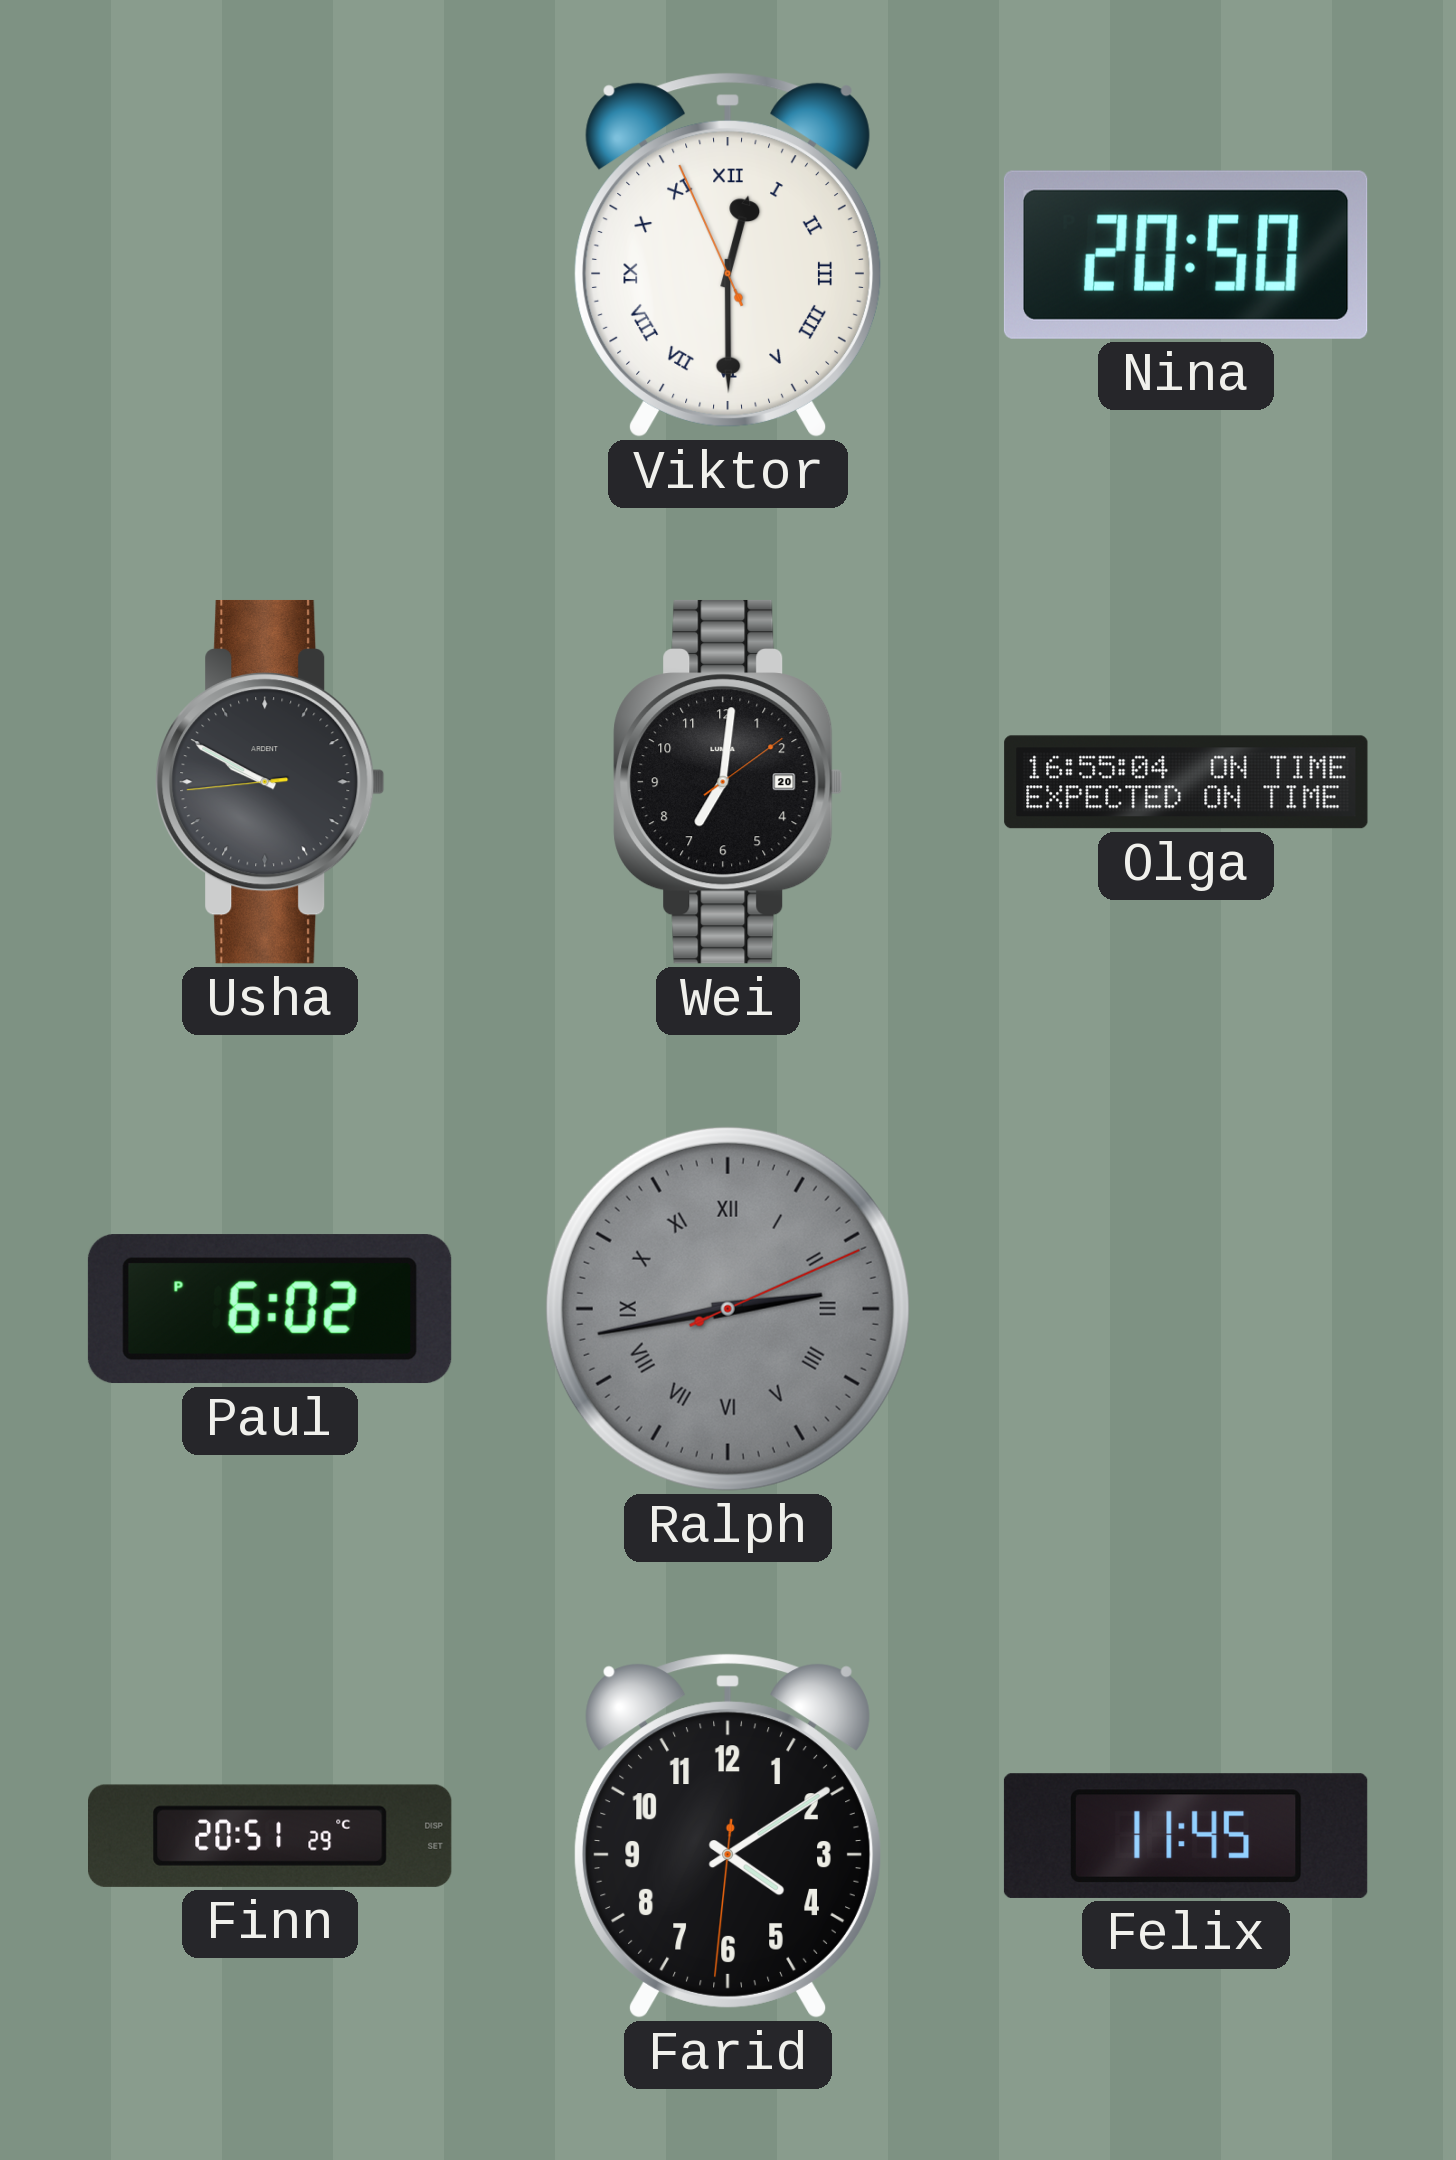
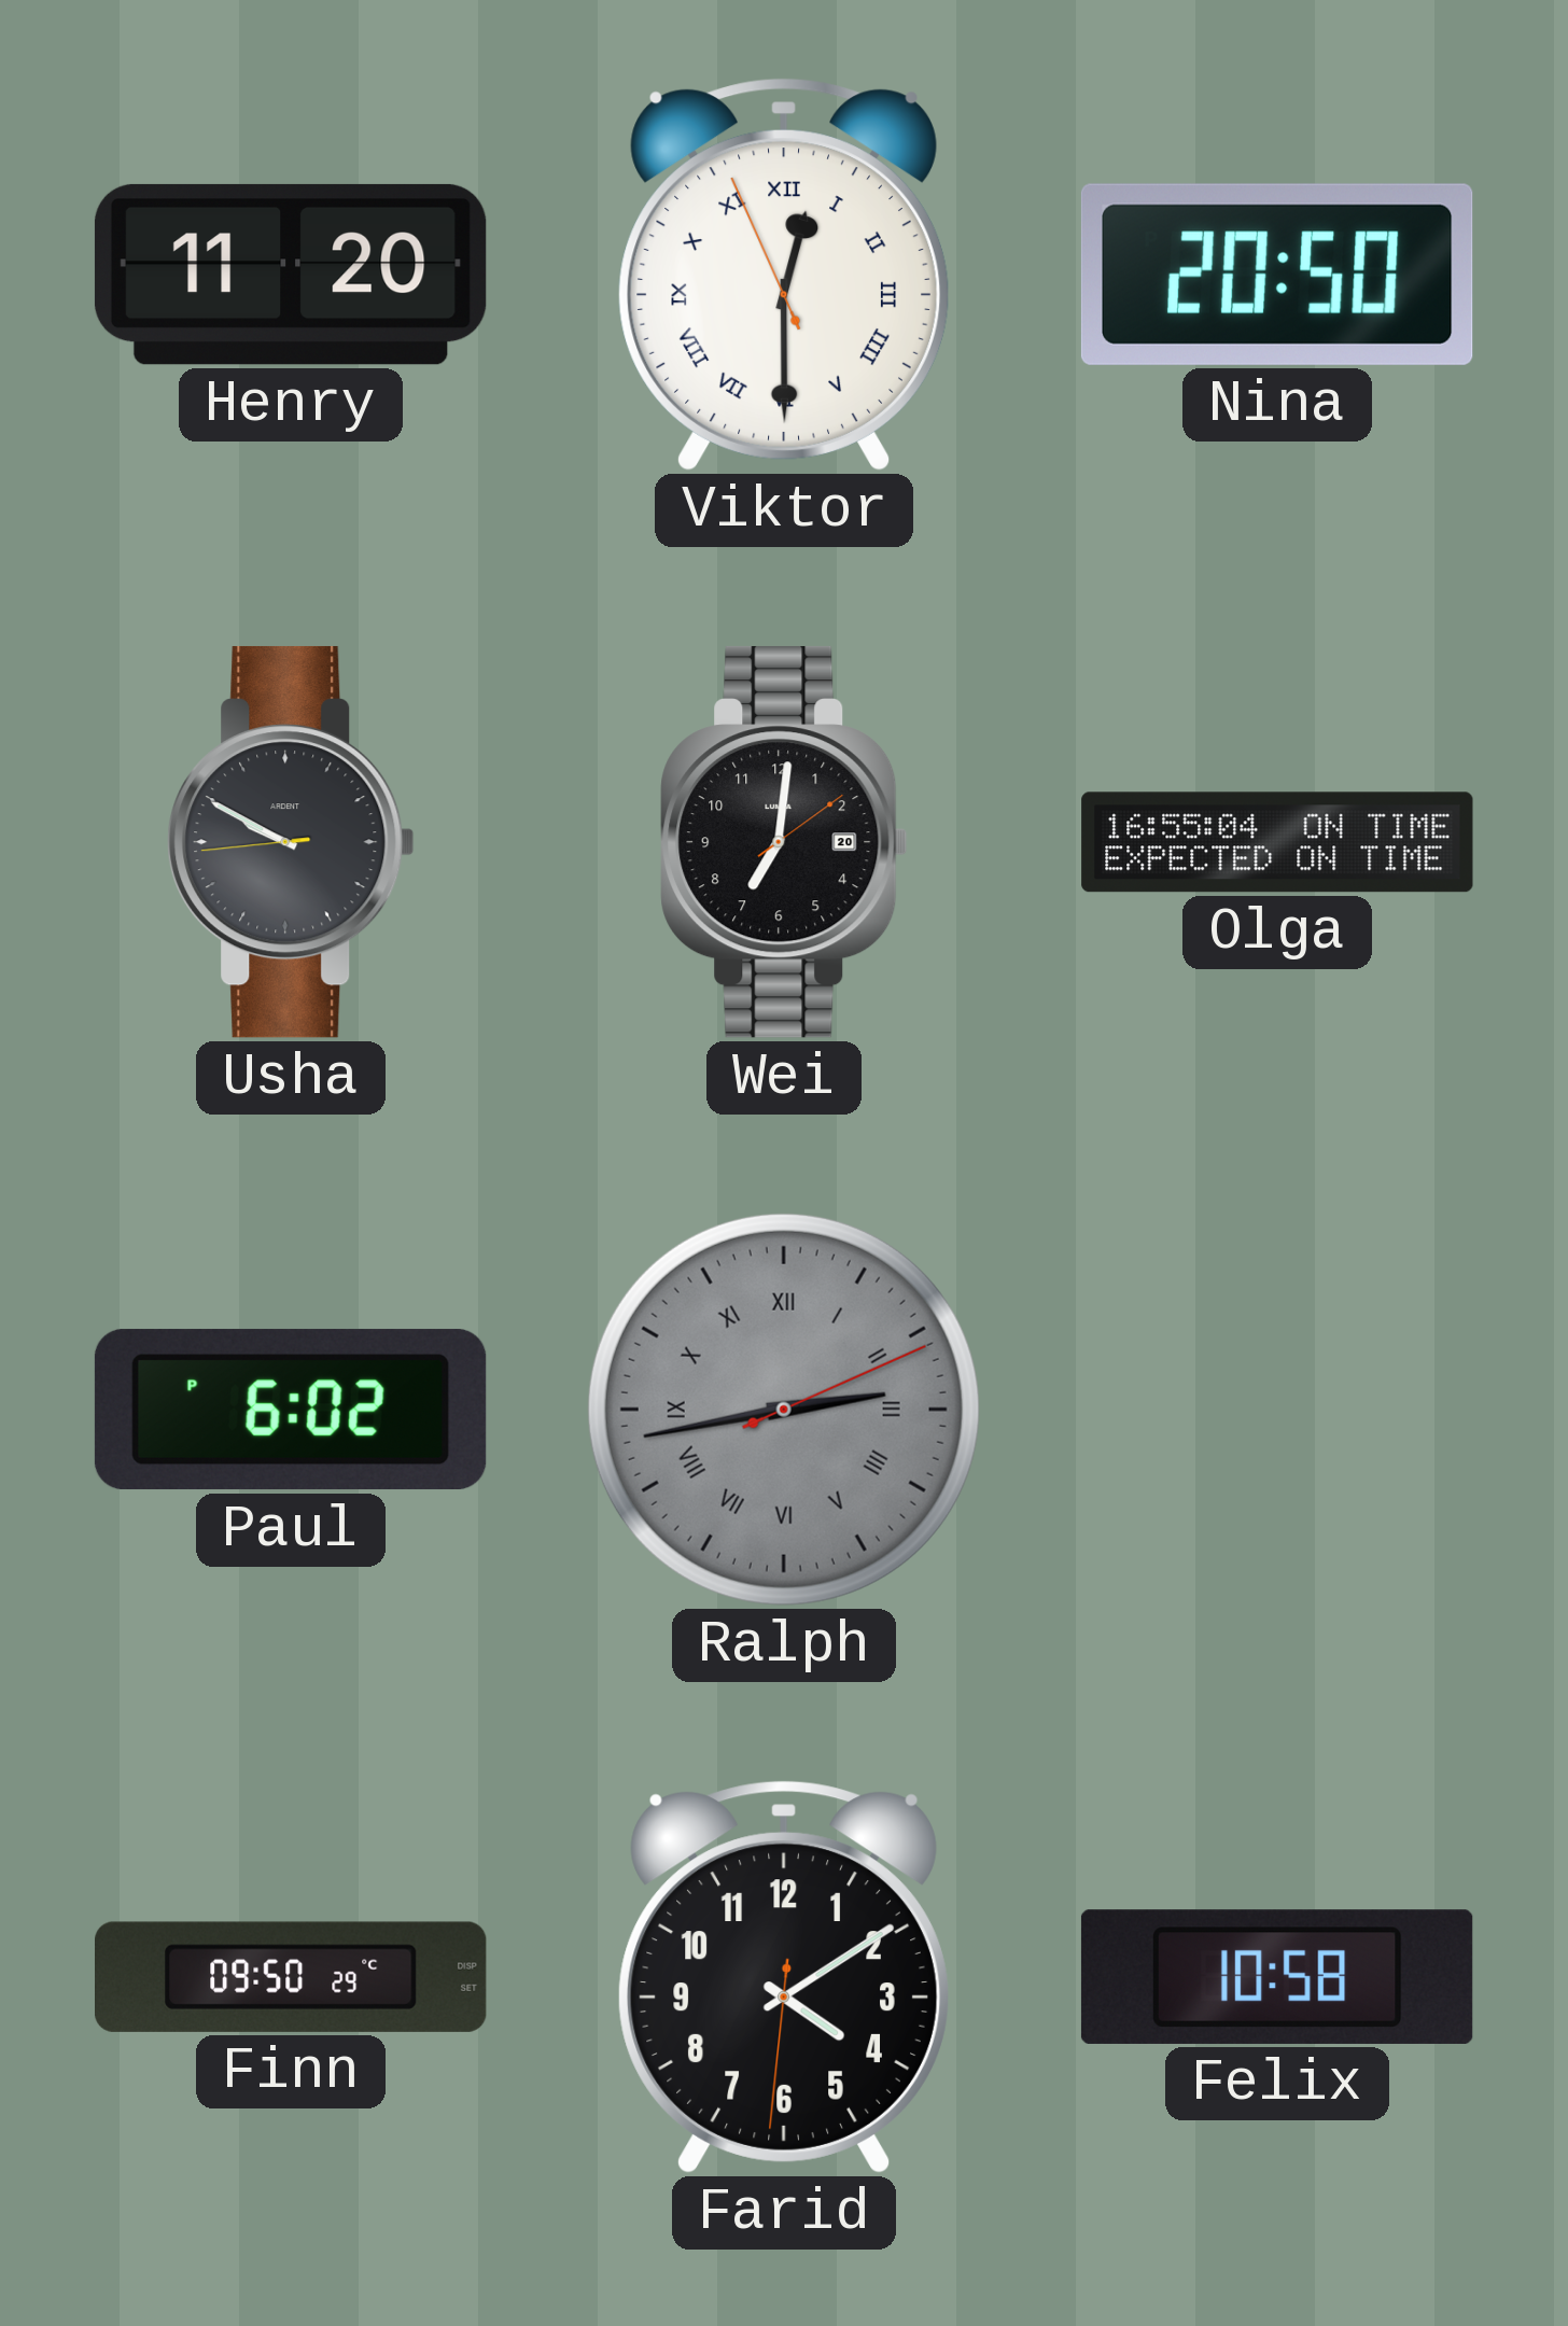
Henry: none -> 11:20 (291, 275)
Finn: 20:51 -> 09:50 (292, 1977)
Felix: 11:45 -> 10:58 (1277, 1977)
